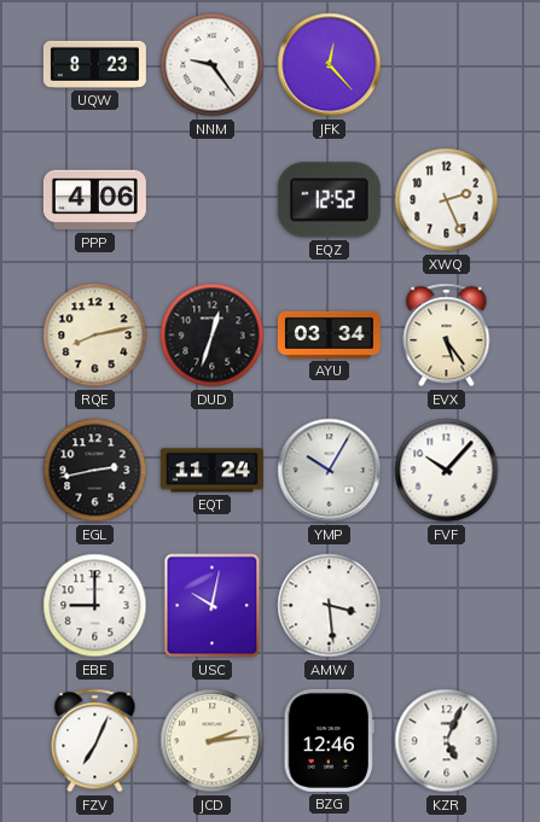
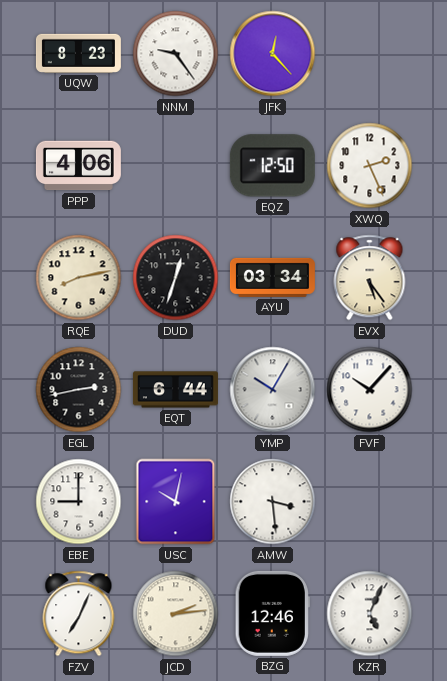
EQZ: 12:52 -> 12:50 (272, 166)
EQT: 11:24 -> 6:44 (175, 390)
